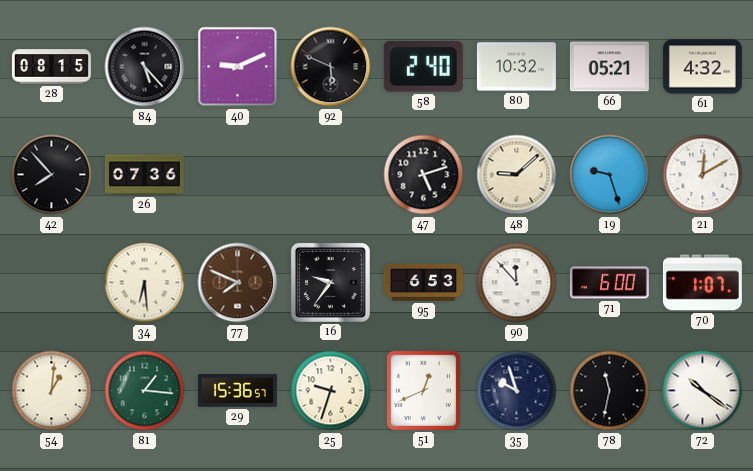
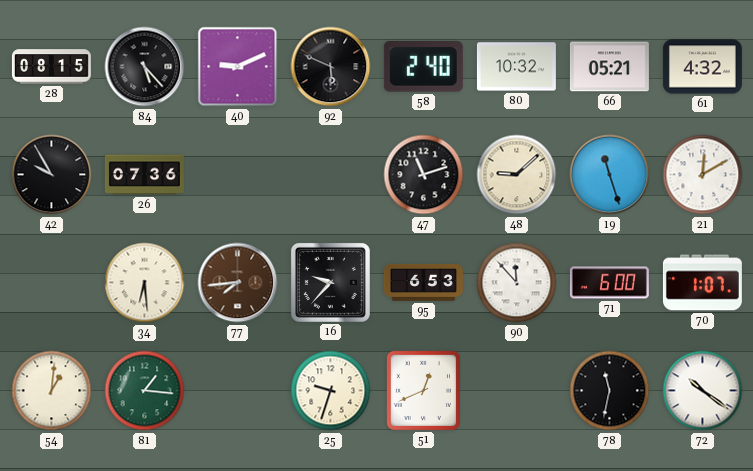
42: 7:53 -> 9:55 (52, 175)
47: 5:12 -> 11:12 (424, 175)
19: 9:27 -> 11:27 (610, 175)
77: 7:49 -> 7:44 (238, 283)
16: 9:36 -> 9:37 (330, 282)
29: 15:36 -> none (237, 391)
35: 9:57 -> none (517, 391)
